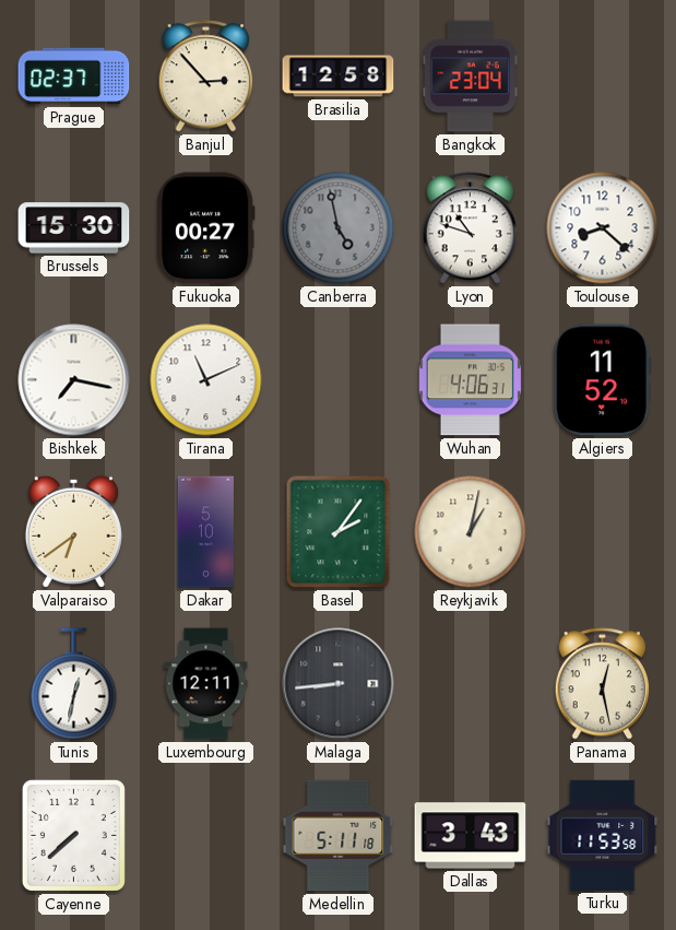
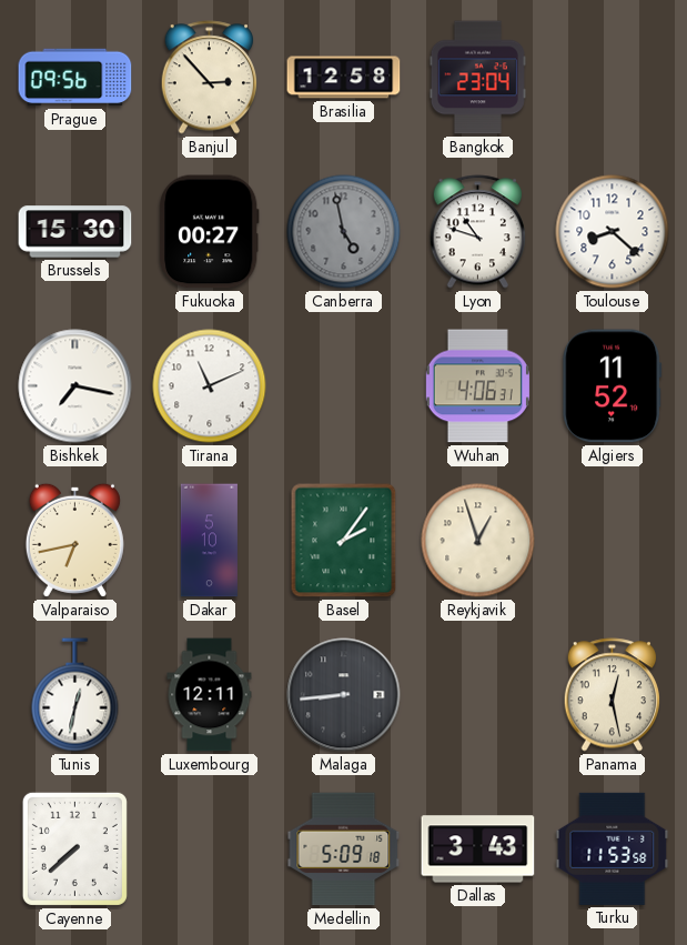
Prague: 02:37 -> 09:56 (75, 78)
Valparaiso: 6:39 -> 6:43 (74, 540)
Reykjavik: 1:02 -> 12:57 (478, 541)
Medellin: 5:11 -> 5:09 (344, 850)
